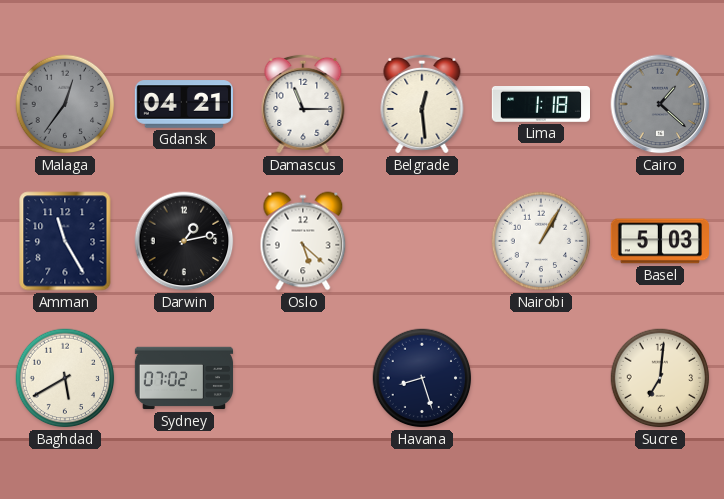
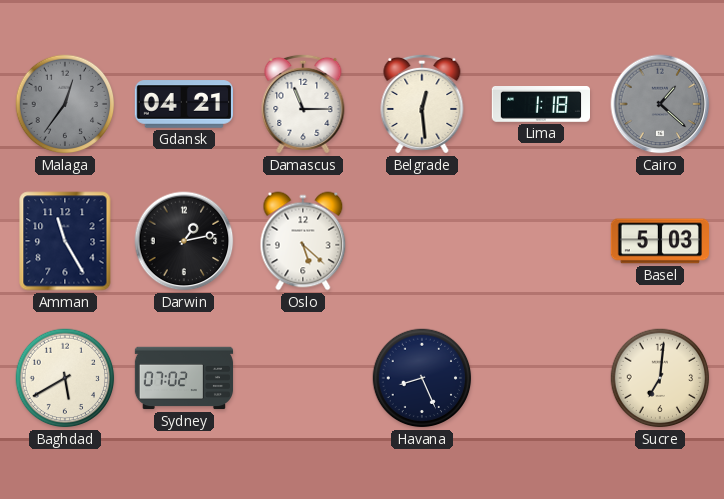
Nairobi: 1:05 -> none (541, 241)
Havana: 8:27 -> 8:26 (422, 378)
